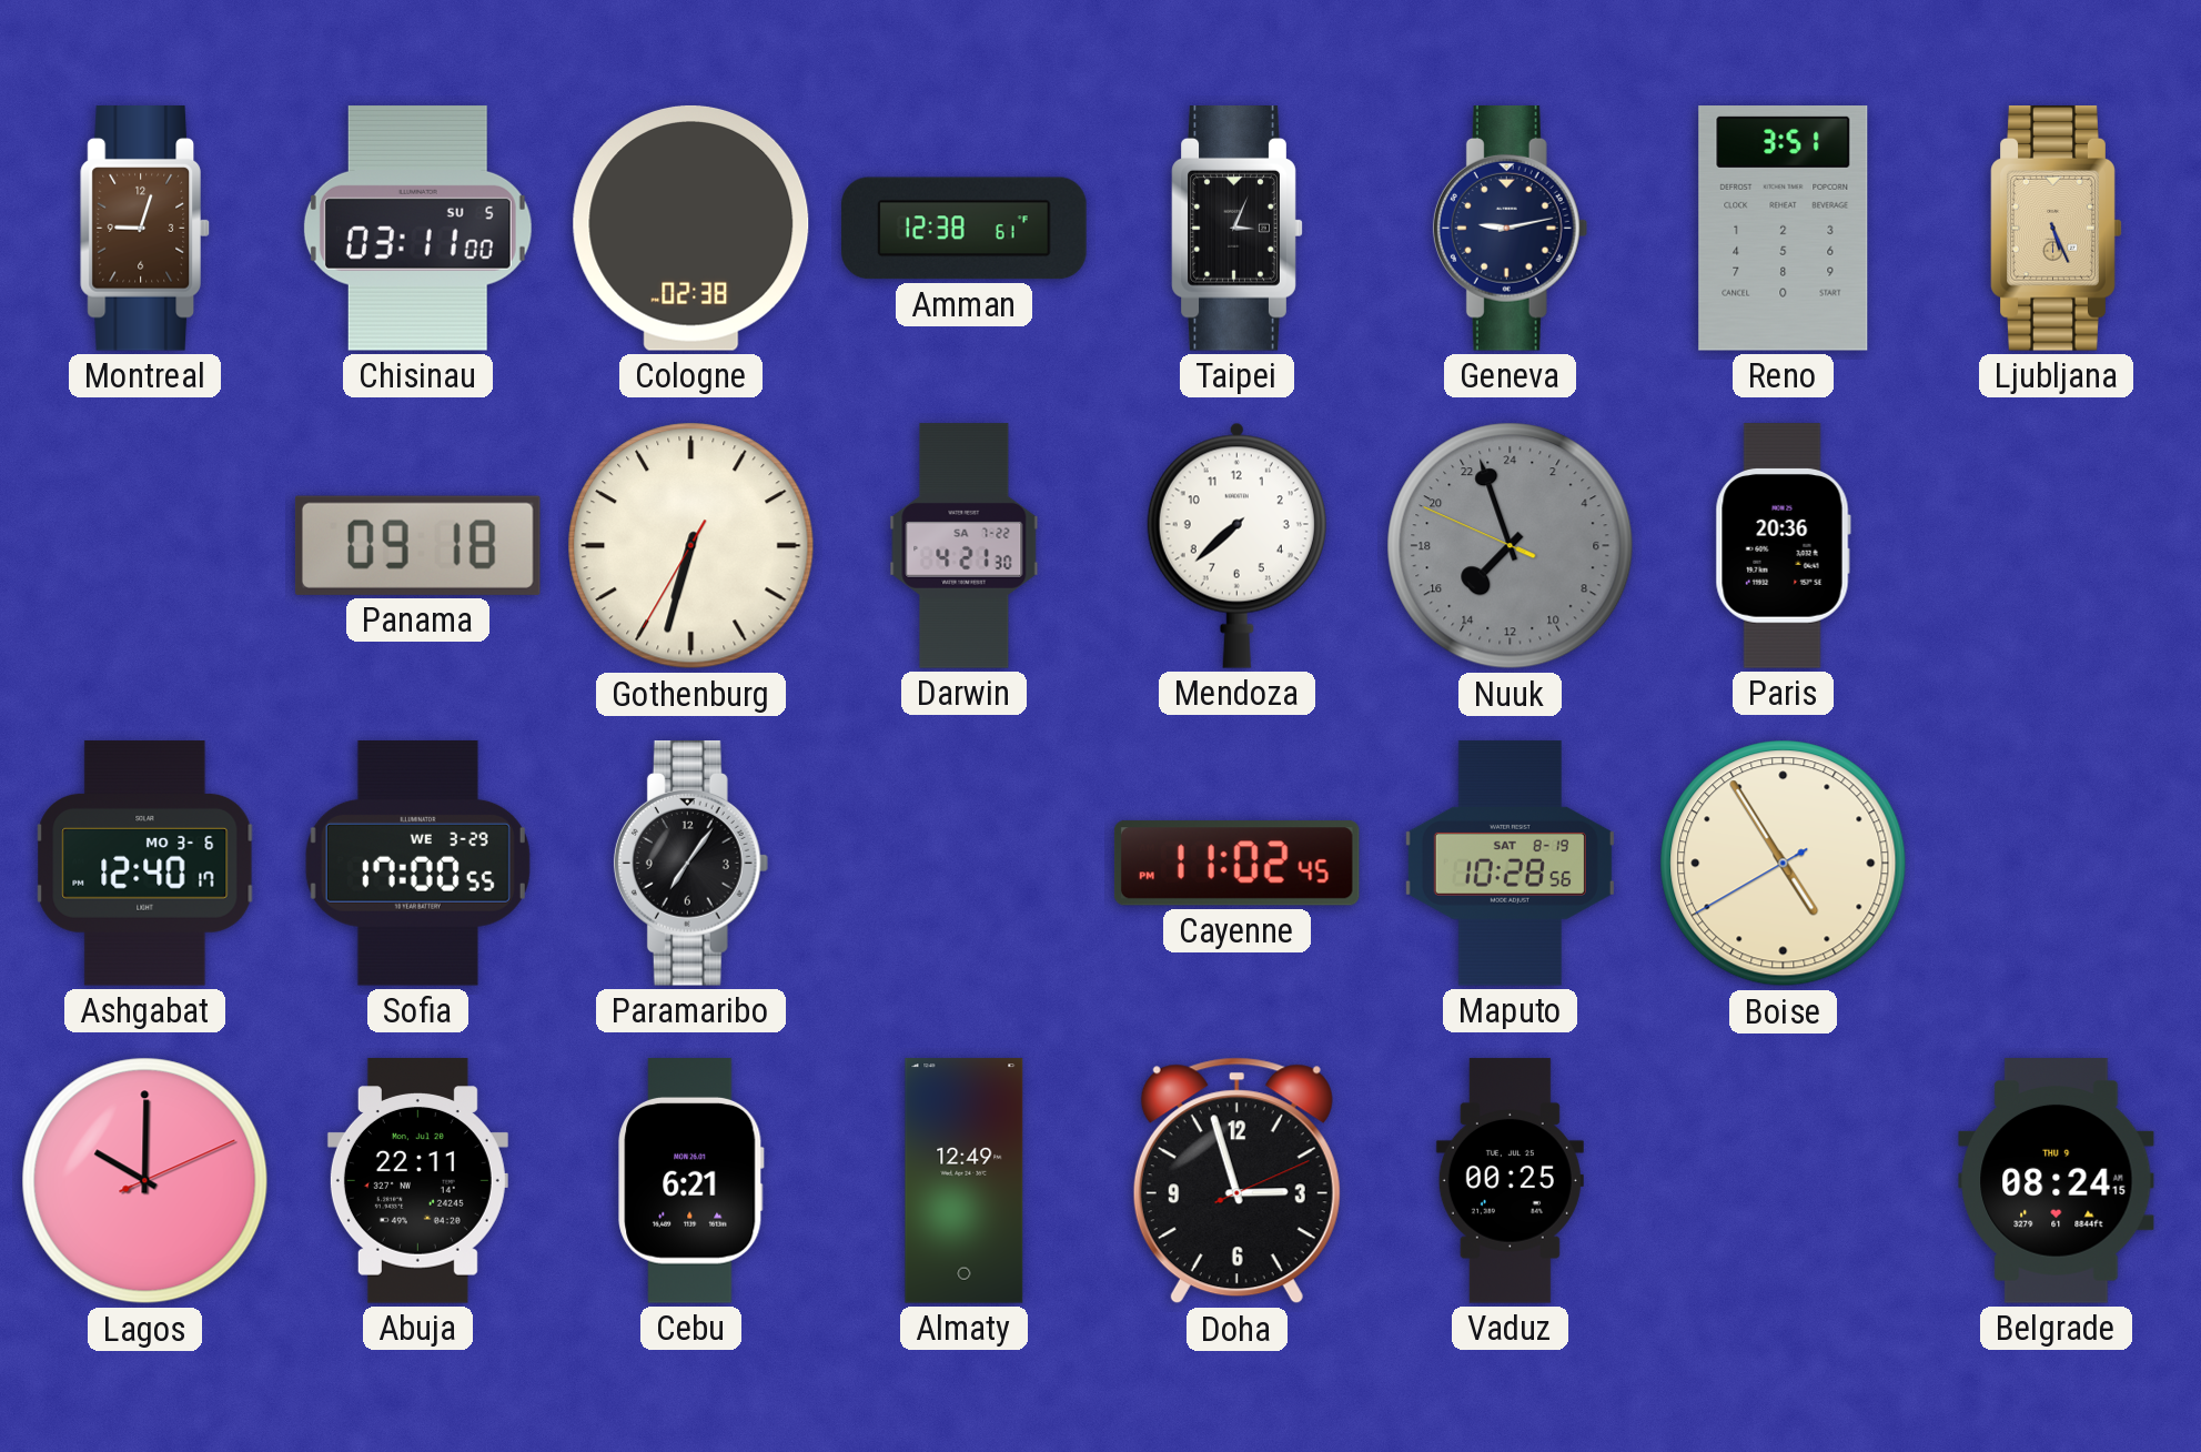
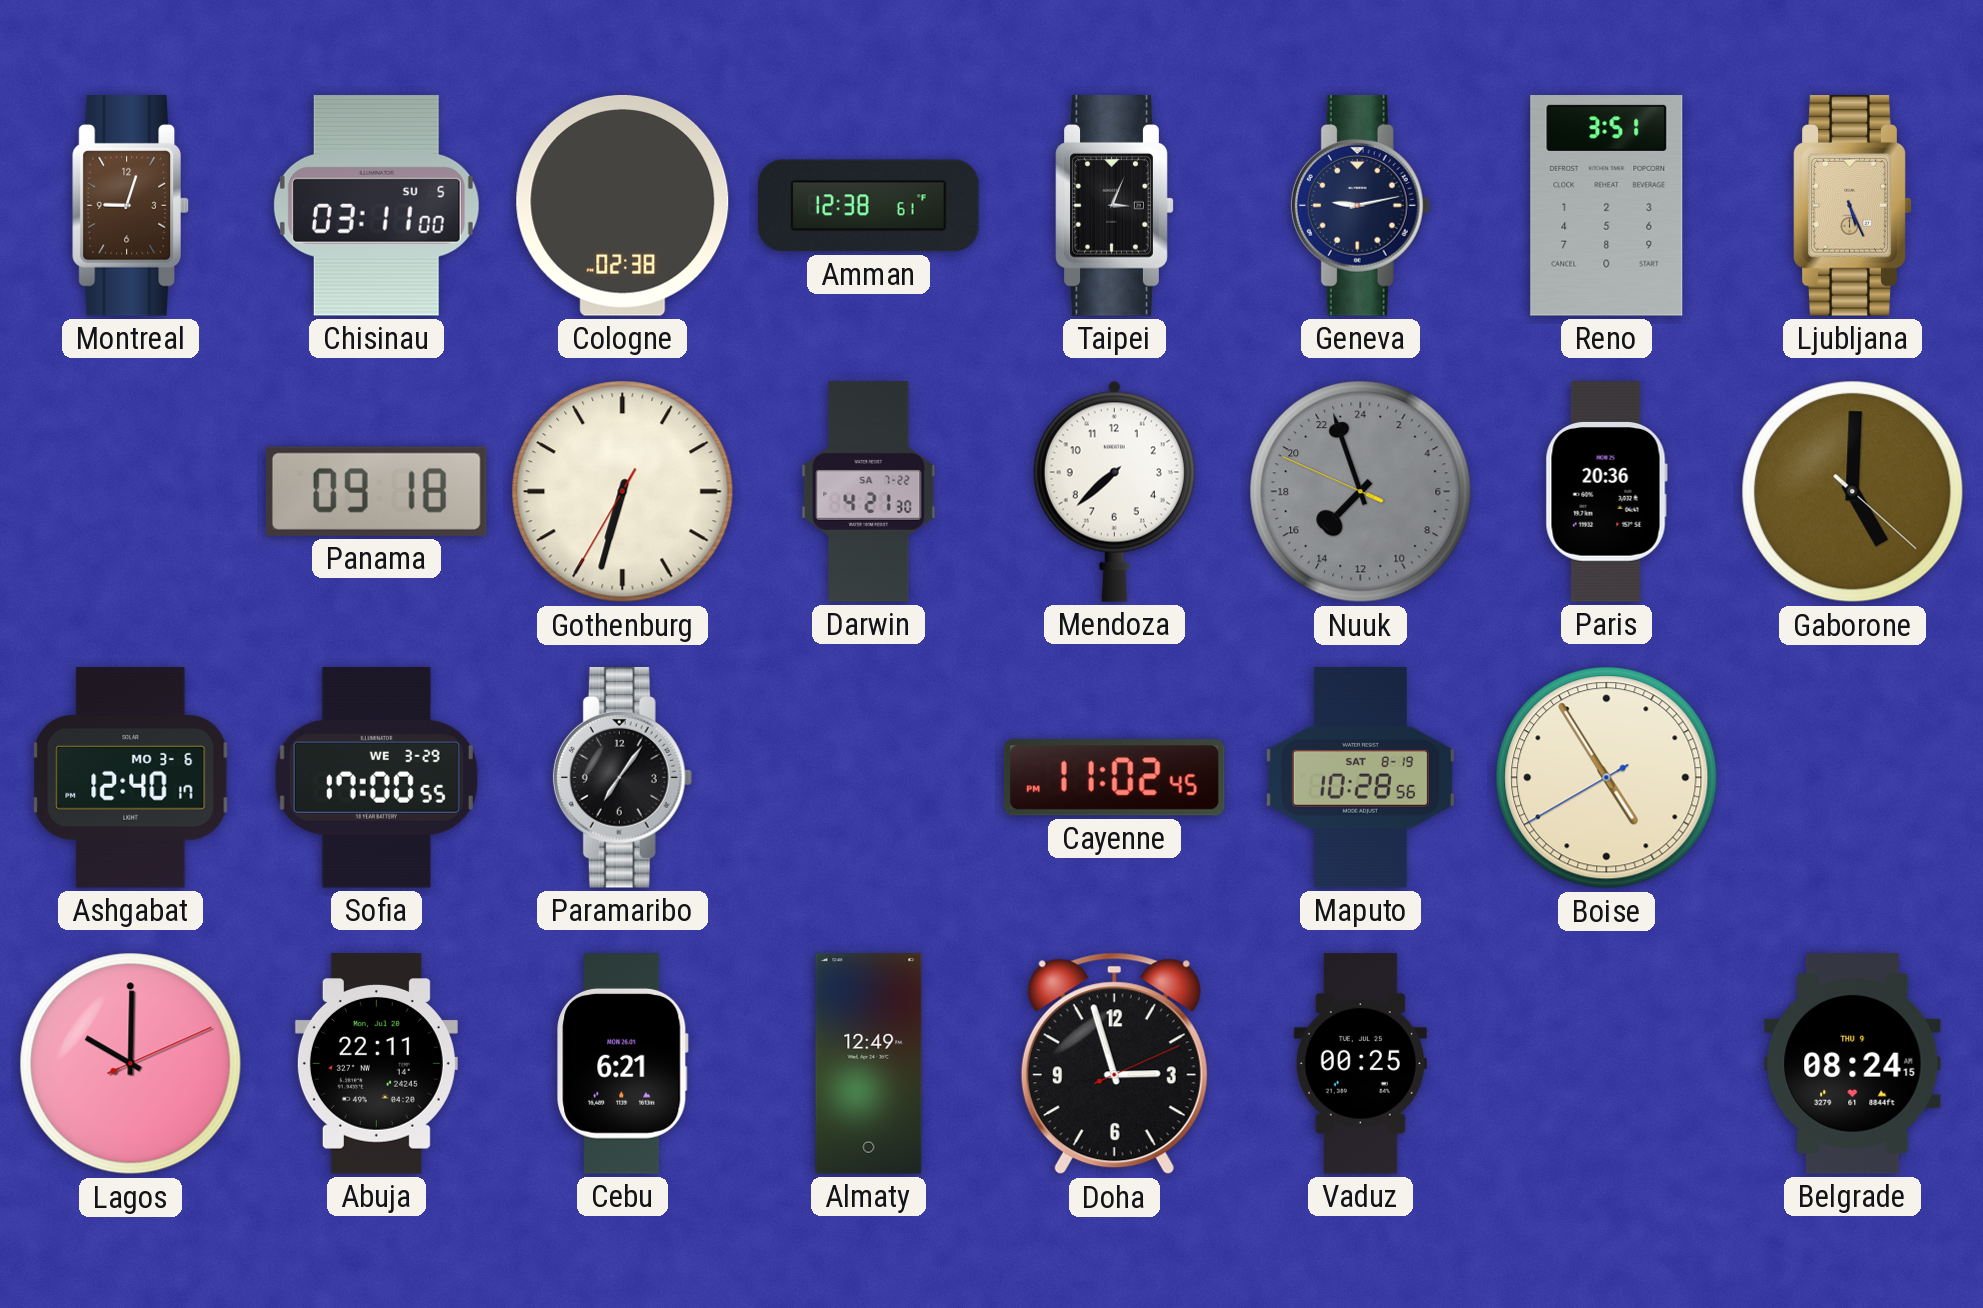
Gaborone: none -> 5:00 (1853, 492)
